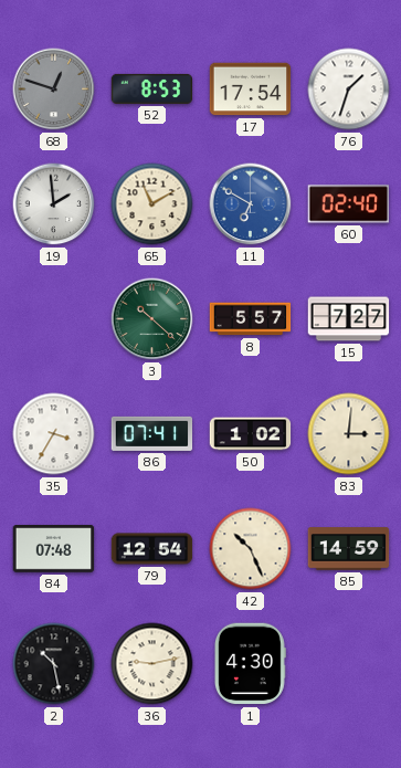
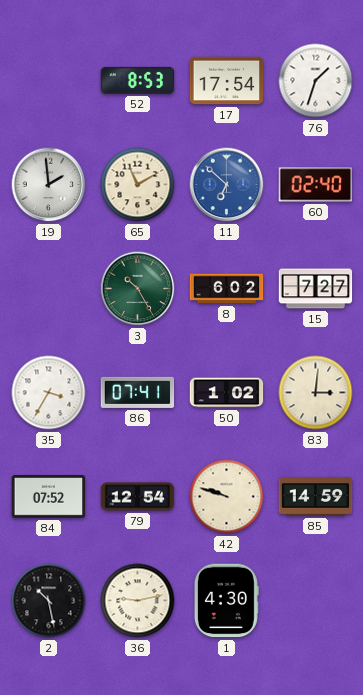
68: 12:48 -> none (54, 90)
11: 6:50 -> 6:52 (227, 185)
3: 10:22 -> 10:25 (138, 289)
8: 5:57 -> 6:02 (227, 289)
84: 07:48 -> 07:52 (49, 497)
42: 10:26 -> 9:48 (227, 497)
